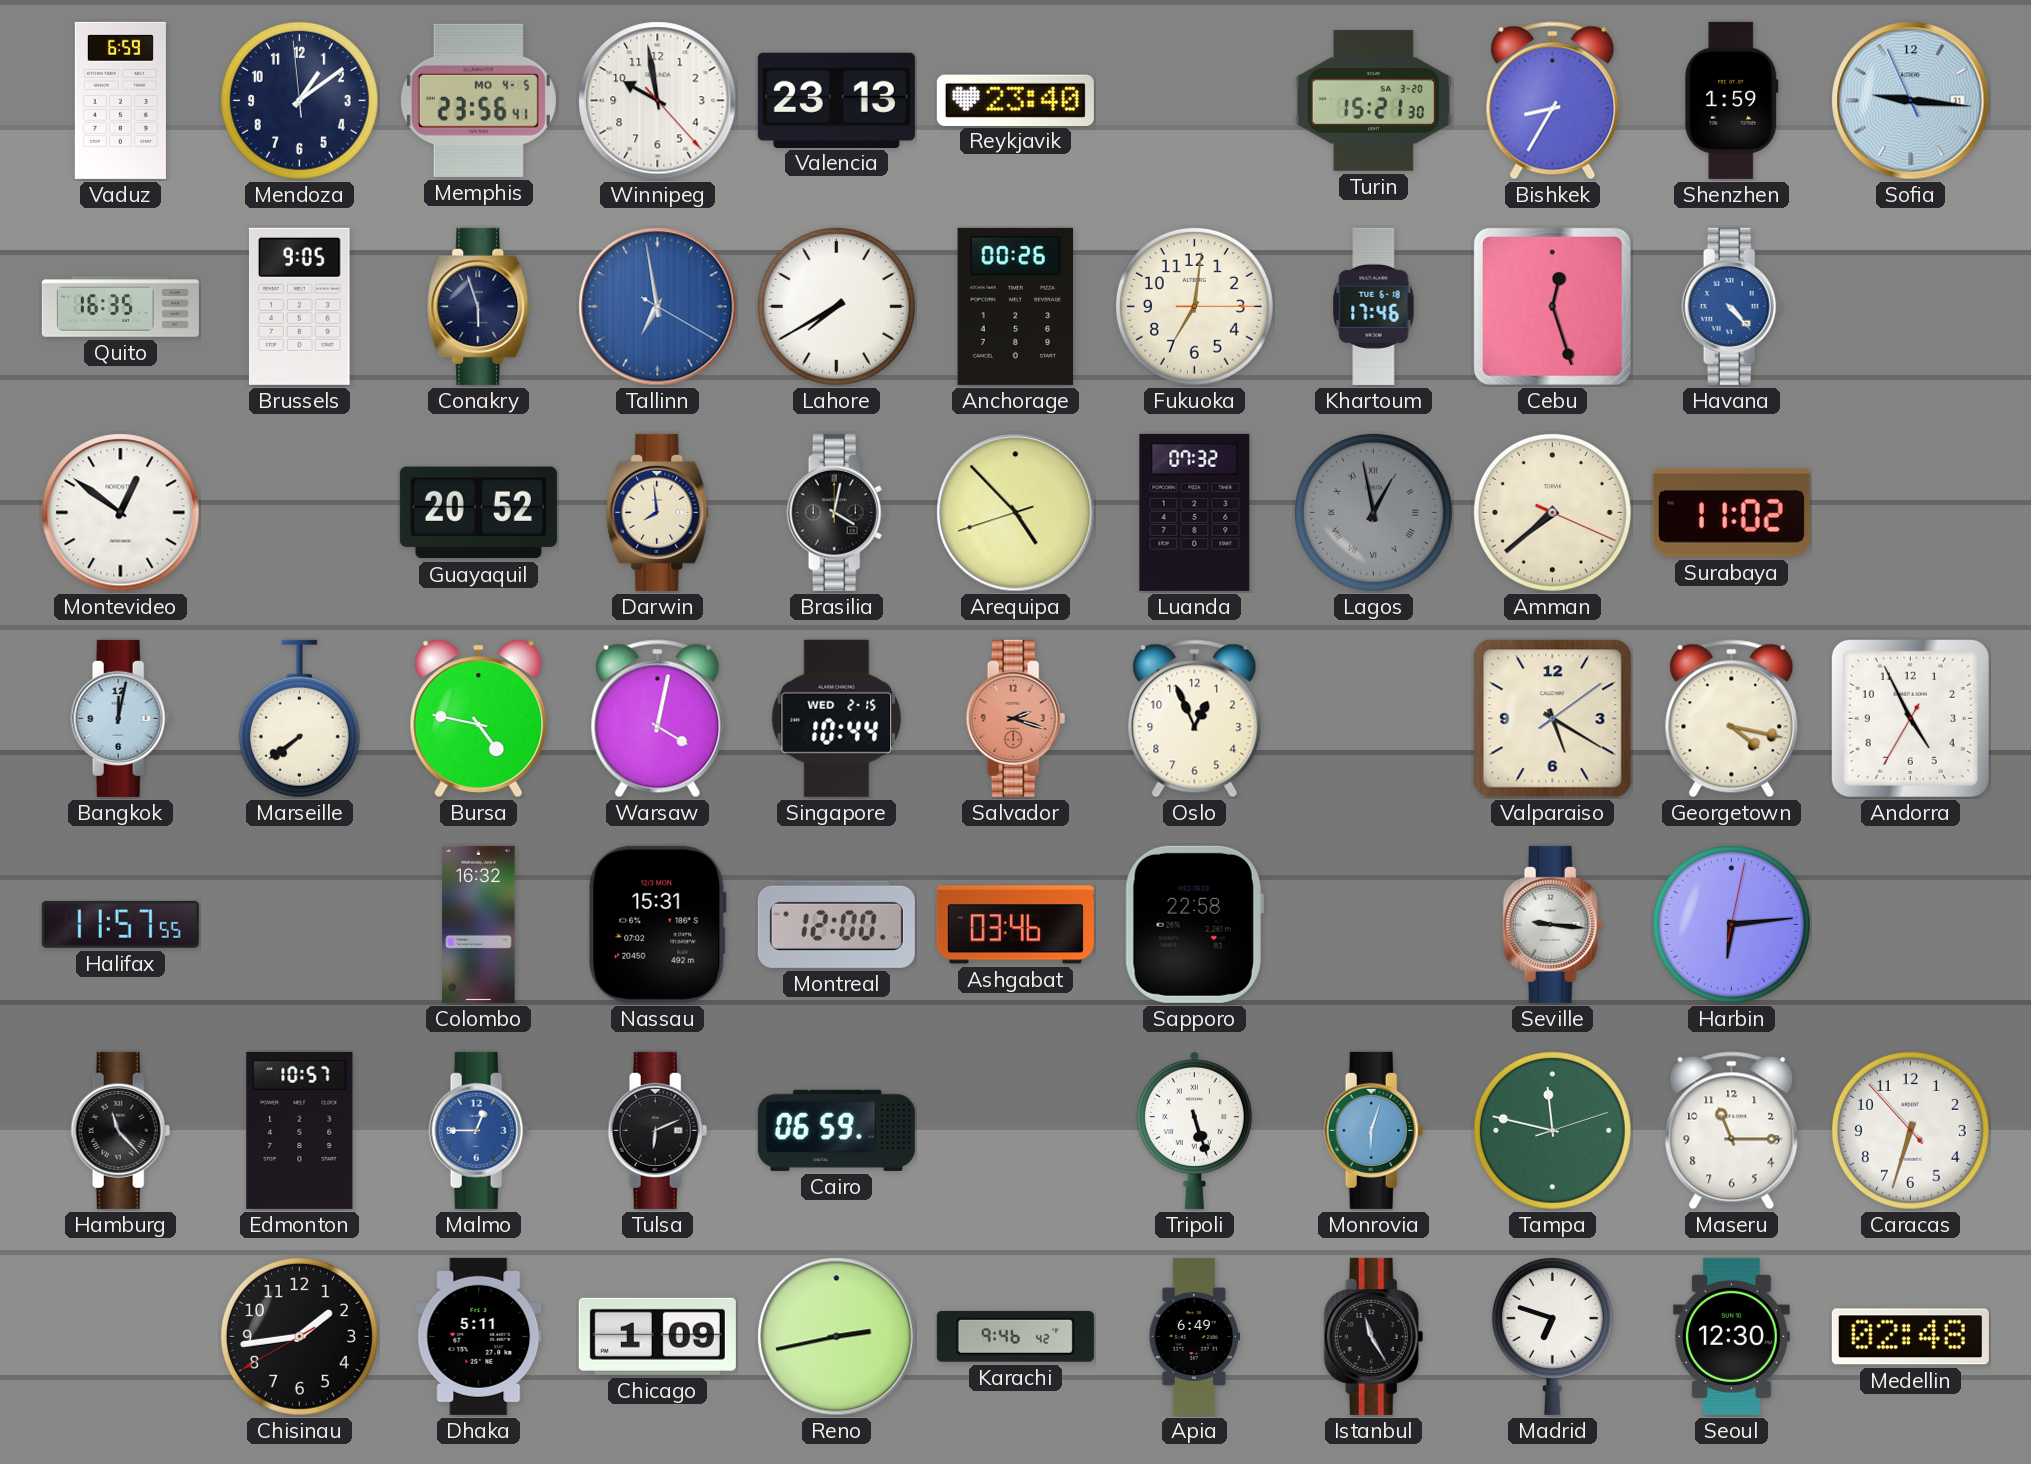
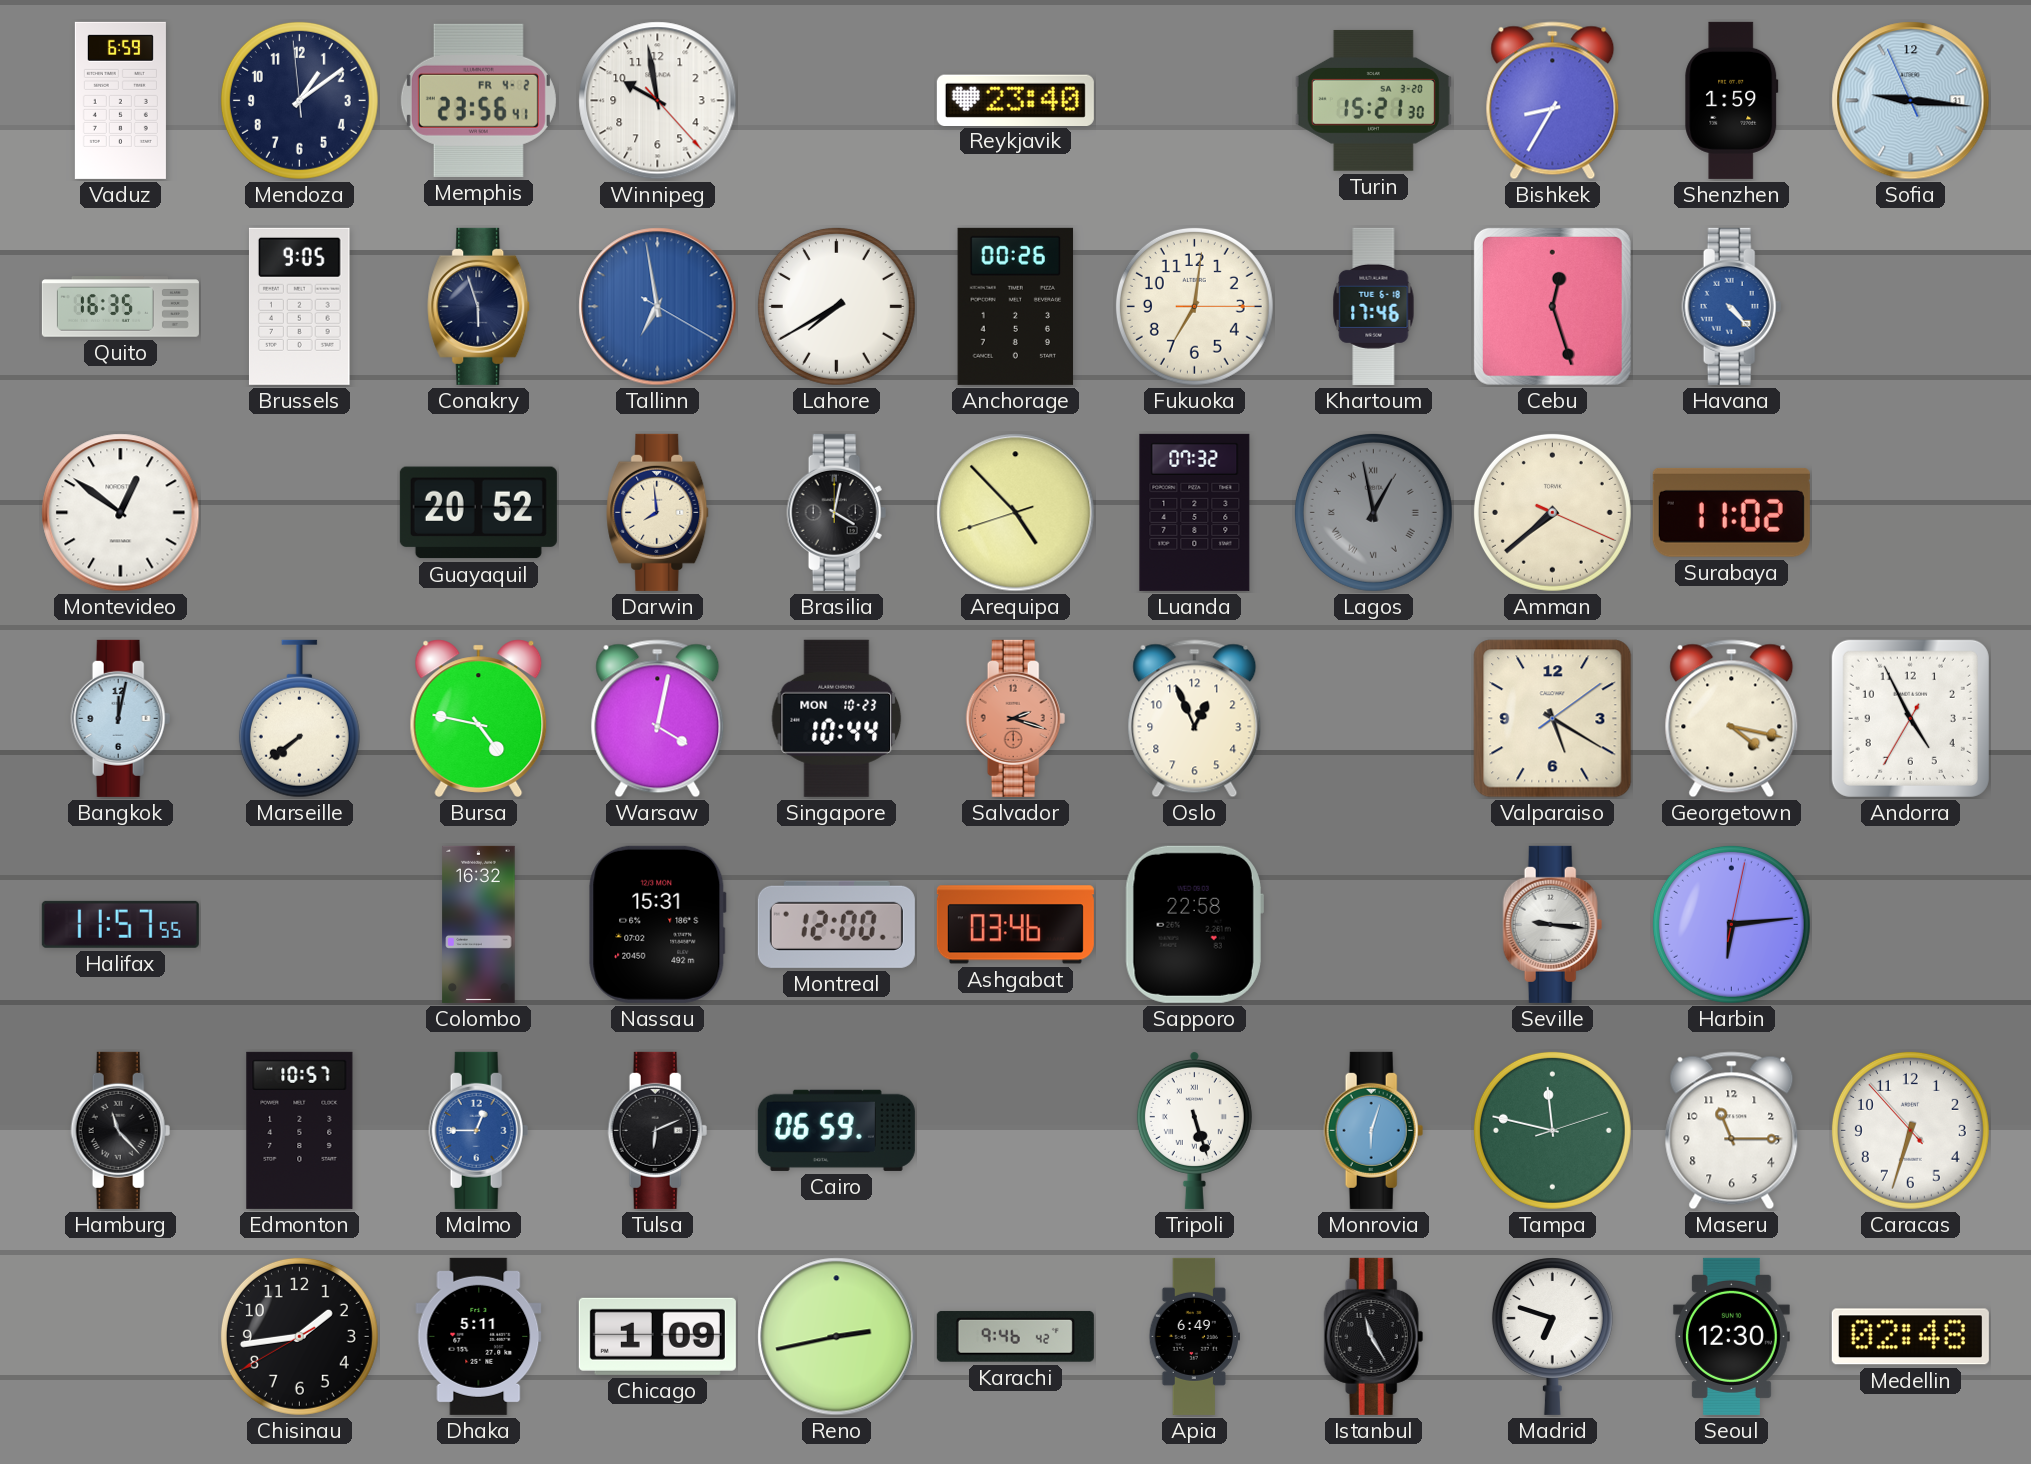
Memphis date: MO 4-5 -> FR 4-2 (478, 100)
Valencia: 23:13 -> none (836, 100)
Singapore date: WED 2-15 -> MON 10-23 (837, 718)
